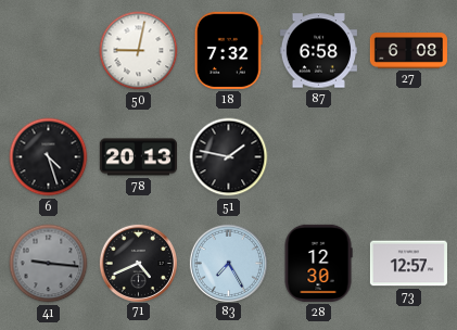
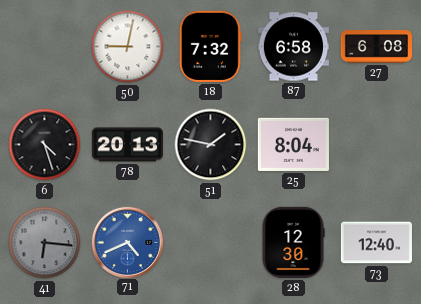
25: none -> 8:04 (293, 144)
41: 9:16 -> 6:16 (45, 243)
71 dial: black -> blue (127, 242)
83: 7:25 -> none (228, 263)
73: 12:57 -> 12:40 (376, 243)
